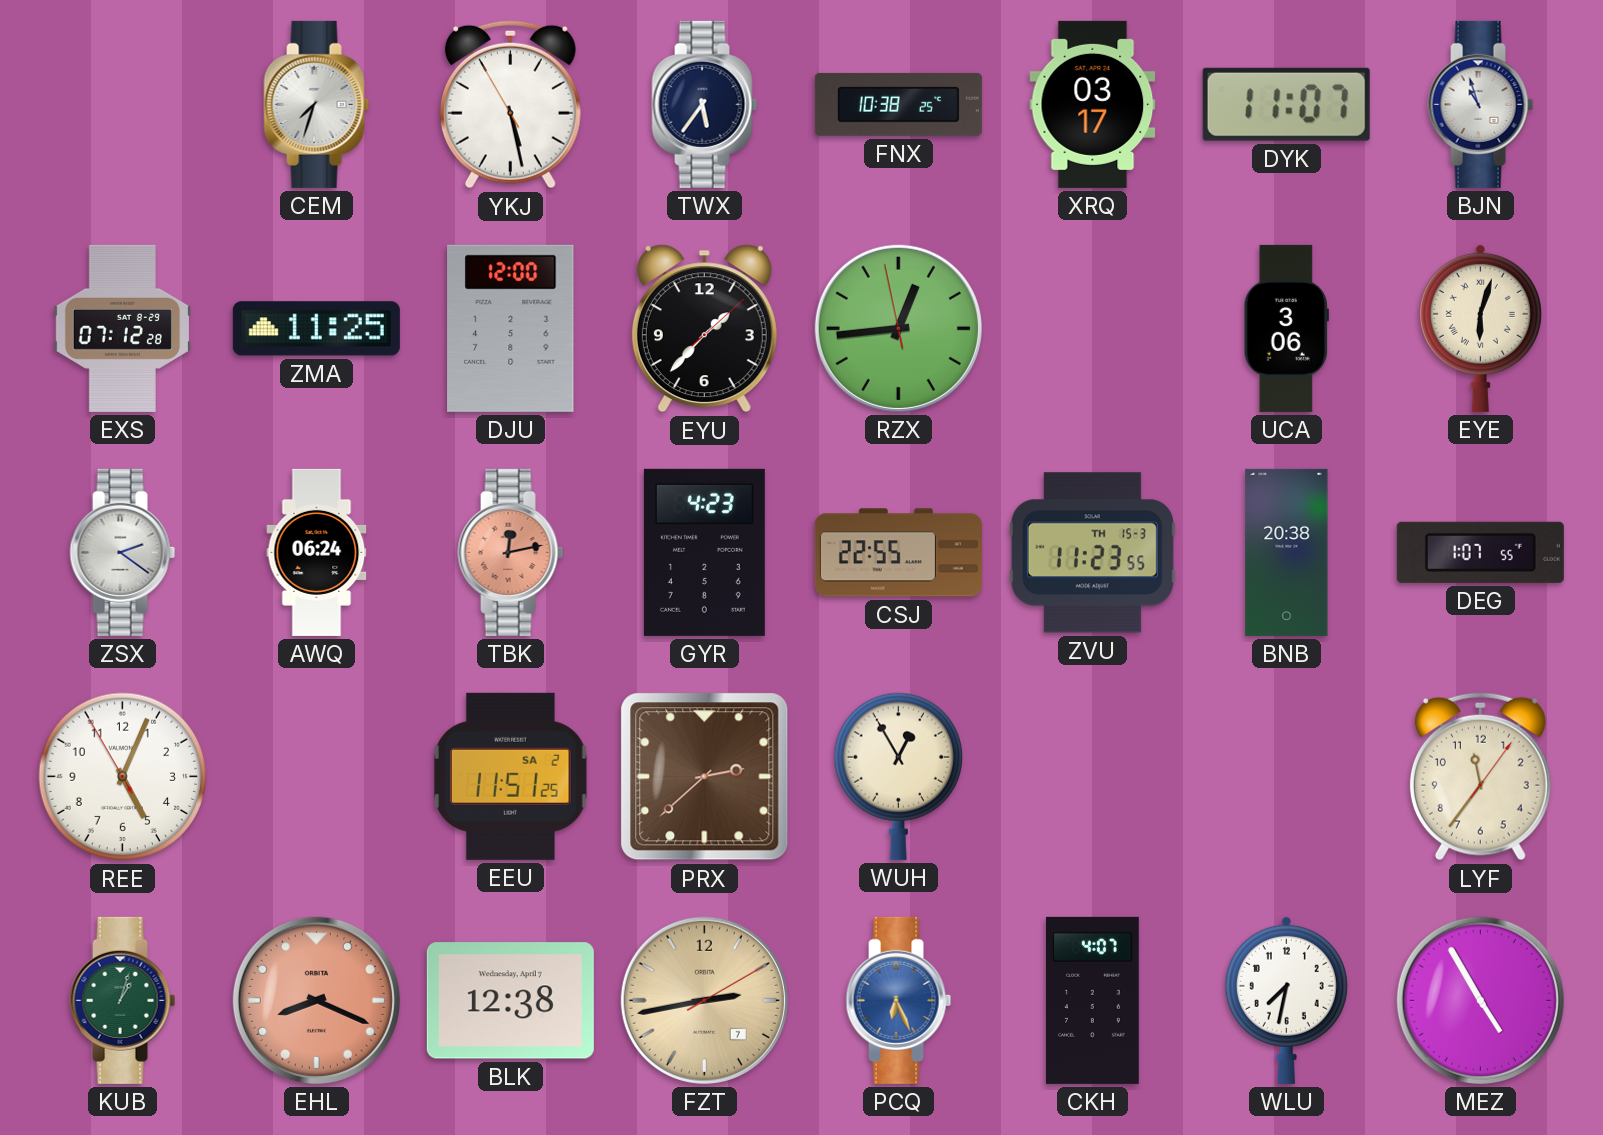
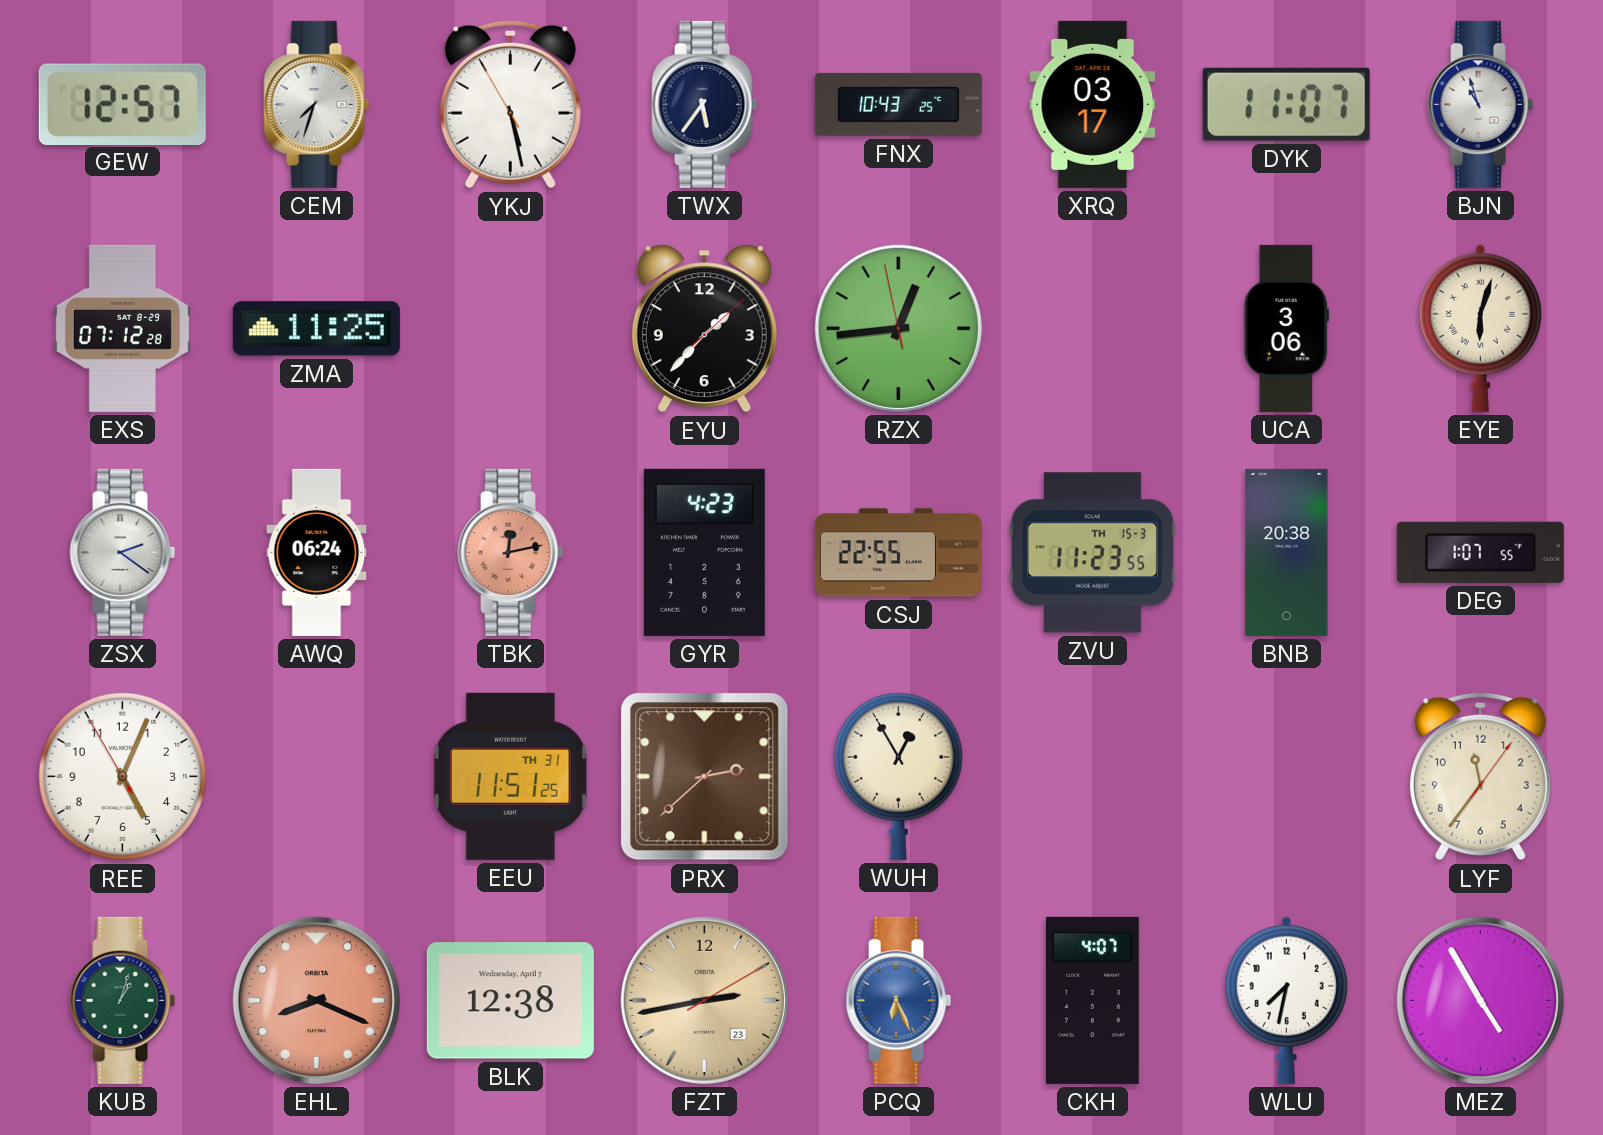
GEW: none -> 12:57 (122, 104)
FNX: 10:38 -> 10:43 (898, 104)
DJU: 12:00 -> none (511, 328)
EEU date: SA 2 -> TH 31 (511, 776)
FZT date: 7 -> 23 (704, 1000)
